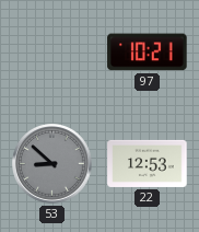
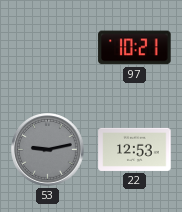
53: 8:52 -> 9:13 (48, 150)
